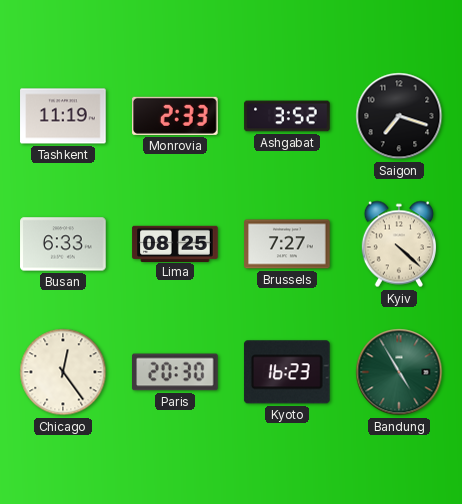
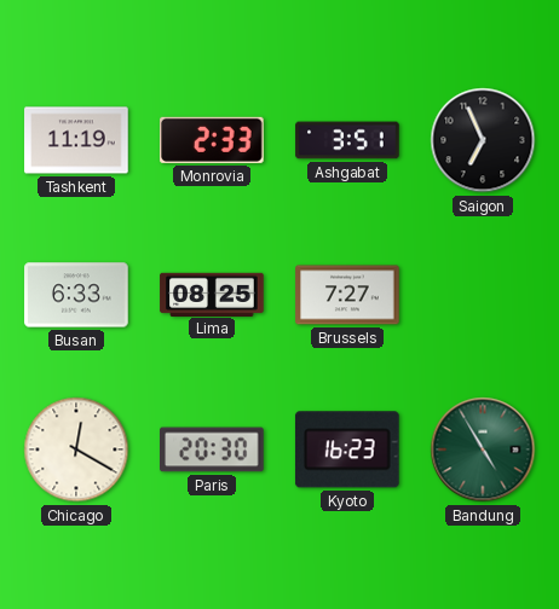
Ashgabat: 3:52 -> 3:51 (347, 140)
Saigon: 7:18 -> 6:56 (483, 140)
Kyiv: 4:22 -> none (399, 244)
Chicago: 12:24 -> 12:20 (76, 449)
